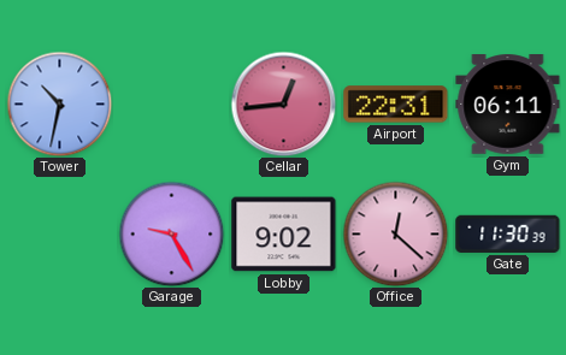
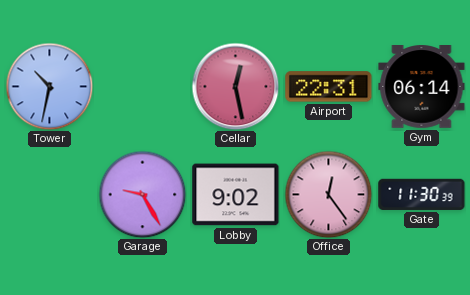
Cellar: 12:44 -> 12:28 (235, 86)
Gym: 06:11 -> 06:14 (422, 87)
Office: 12:22 -> 12:24 (328, 194)
